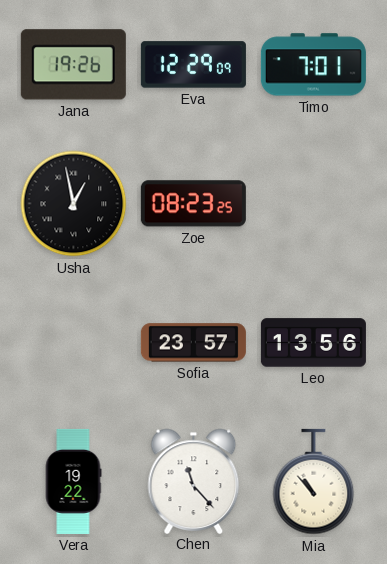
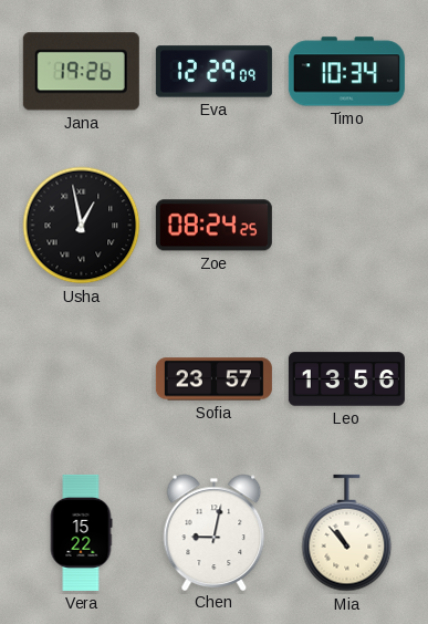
Timo: 7:01 -> 10:34 (346, 72)
Zoe: 08:23 -> 08:24 (213, 226)
Vera: 19:22 -> 15:22 (81, 532)
Chen: 11:23 -> 9:02 (215, 532)
